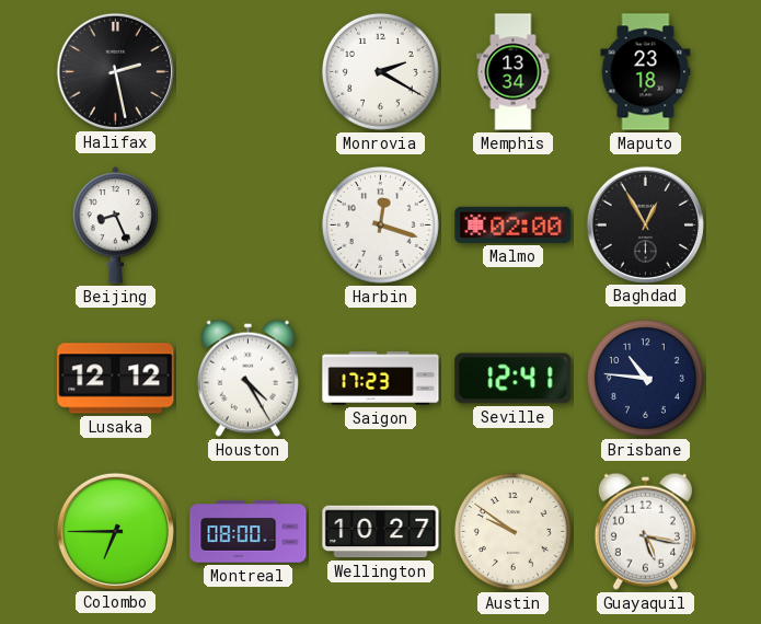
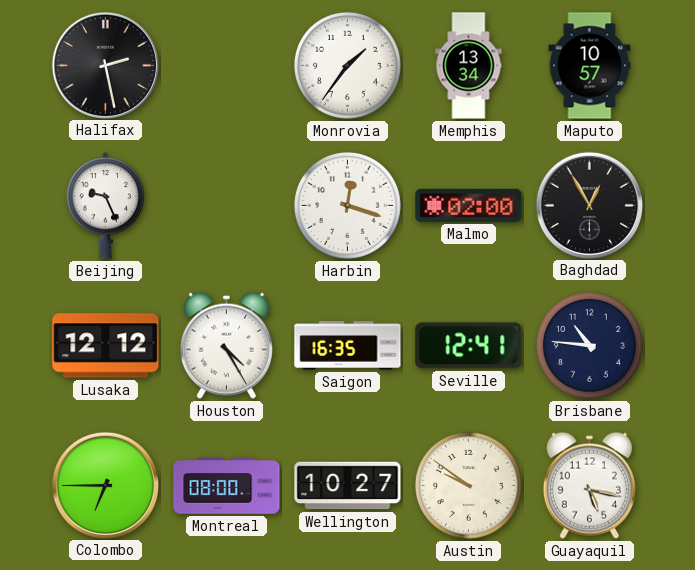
Monrovia: 2:20 -> 1:36 (347, 65)
Maputo: 23:18 -> 10:57 (590, 66)
Beijing: 8:26 -> 9:26 (106, 206)
Saigon: 17:23 -> 16:35 (348, 346)
